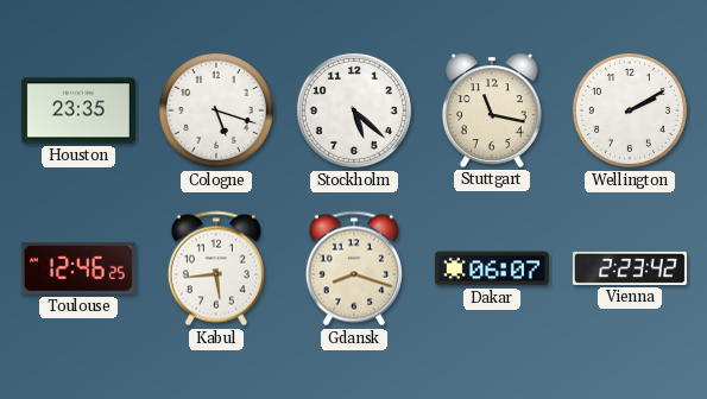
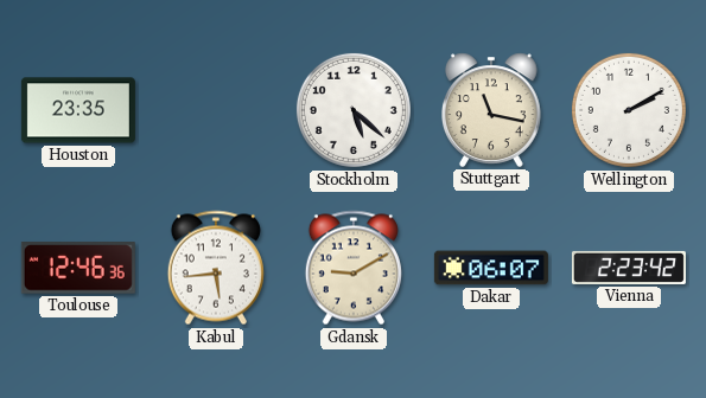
Cologne: 5:18 -> none (216, 110)
Toulouse: 12:46:25 -> 12:46:36 (78, 269)
Gdansk: 8:18 -> 9:10 (354, 268)
